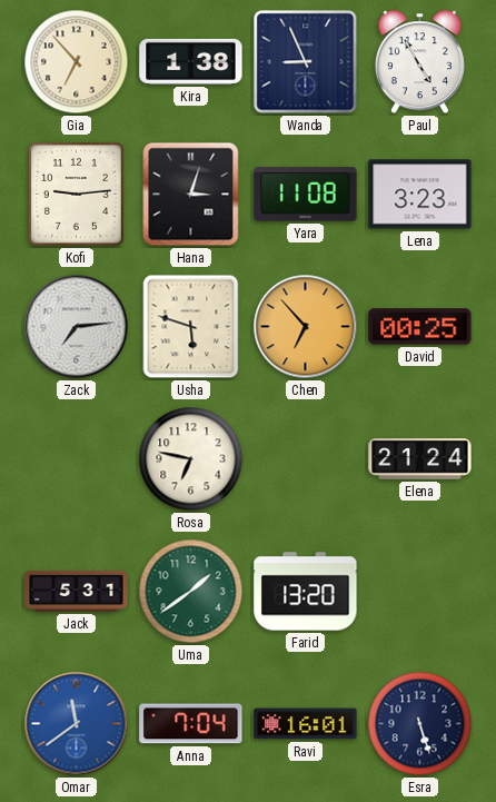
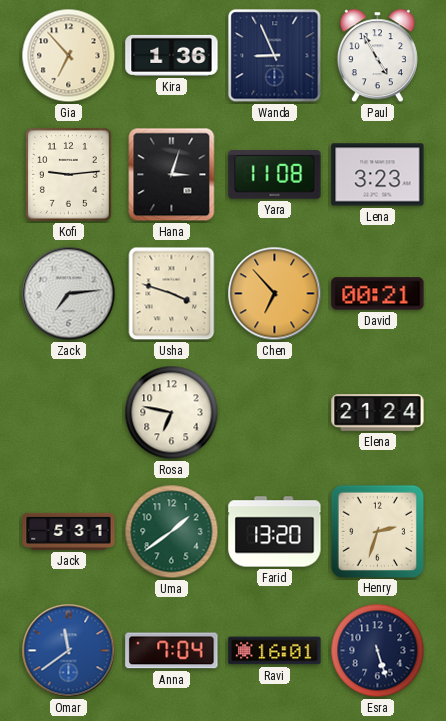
Kira: 1:38 -> 1:36 (172, 55)
Usha: 5:48 -> 3:48 (172, 294)
David: 00:25 -> 00:21 (378, 294)
Henry: none -> 2:33 (377, 531)
